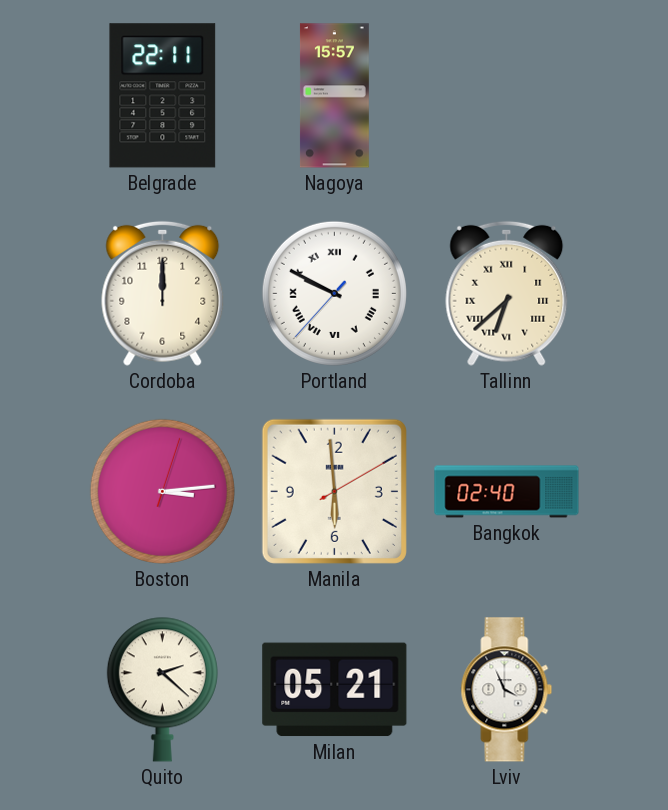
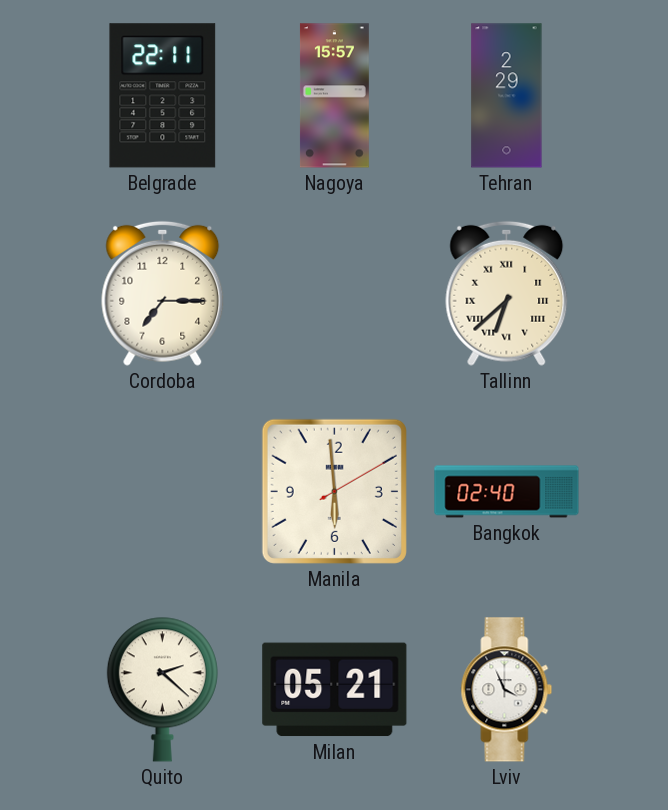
Tehran: none -> 2:29 (507, 96)
Cordoba: 12:00 -> 7:15 (163, 293)
Portland: 9:49 -> none (334, 293)
Boston: 3:14 -> none (162, 491)
